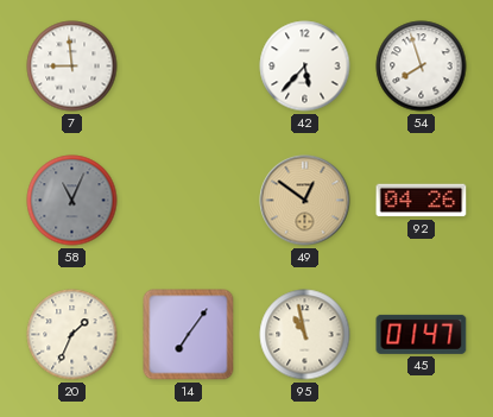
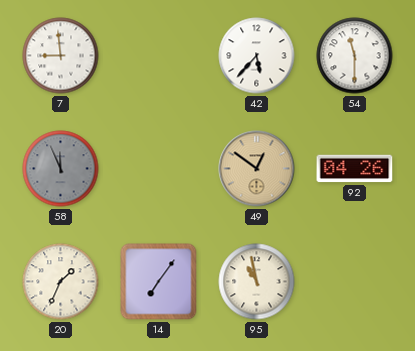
54: 7:57 -> 11:30 (355, 56)
58: 11:04 -> 11:56 (61, 169)
45: 01:47 -> none (422, 334)
